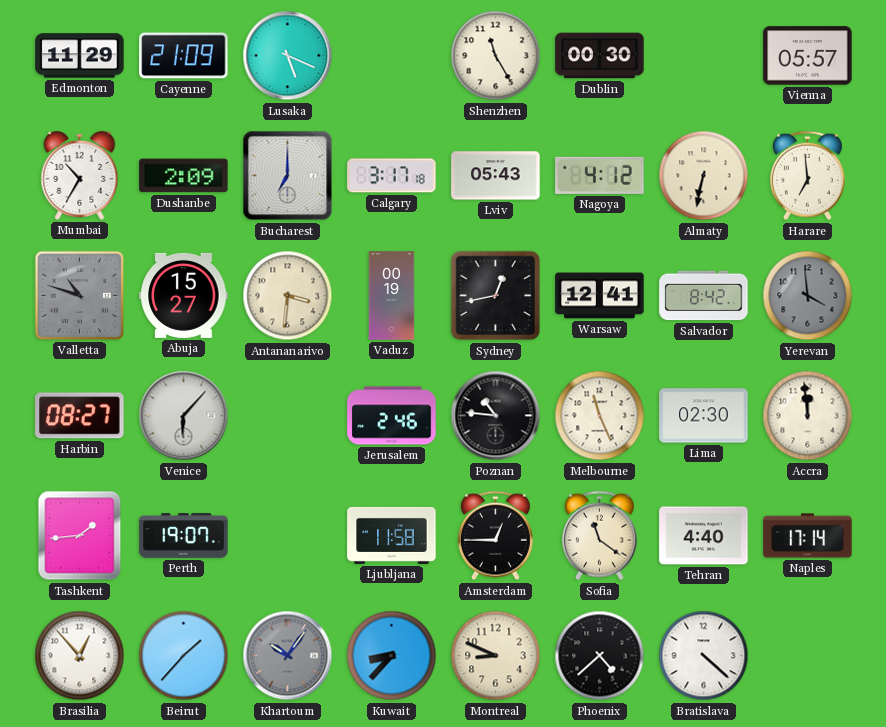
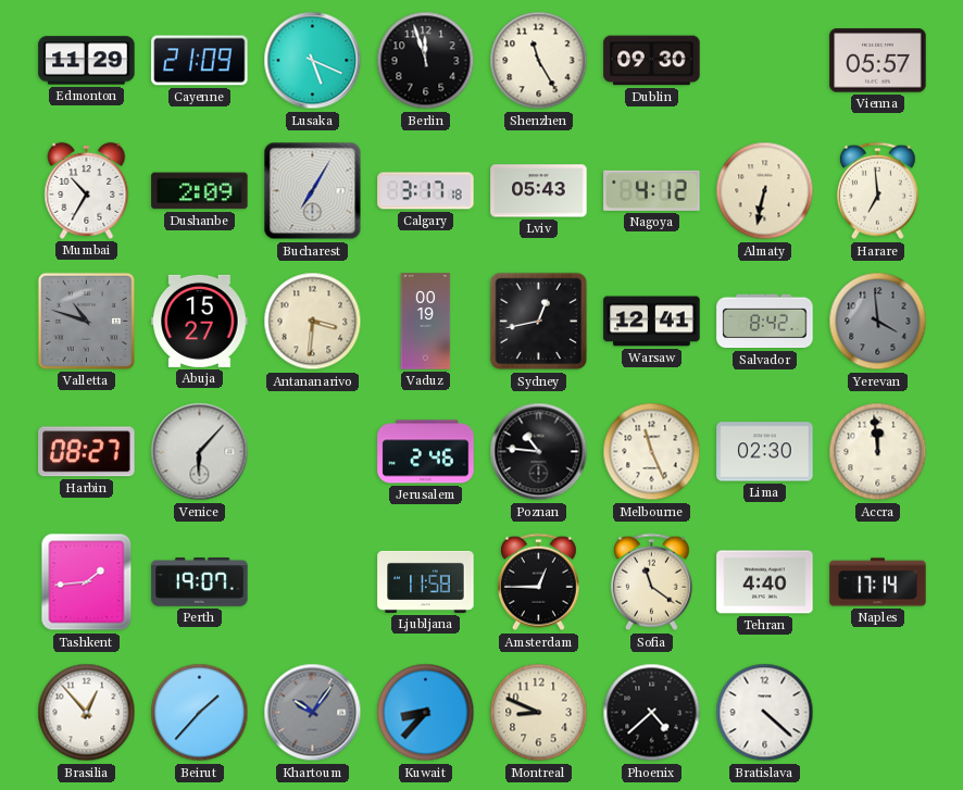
Berlin: none -> 11:57 (426, 61)
Dublin: 00:30 -> 09:30 (652, 61)
Bucharest: 7:00 -> 7:05 (313, 191)
